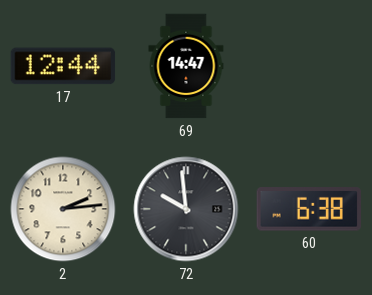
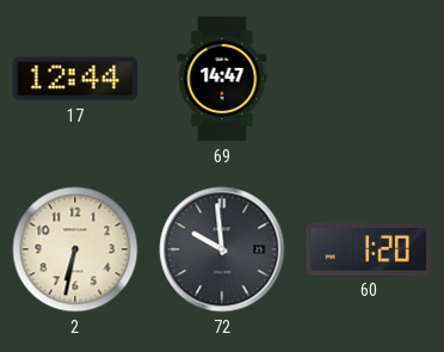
2: 2:14 -> 6:32 (75, 249)
60: 6:38 -> 1:20 (368, 249)
